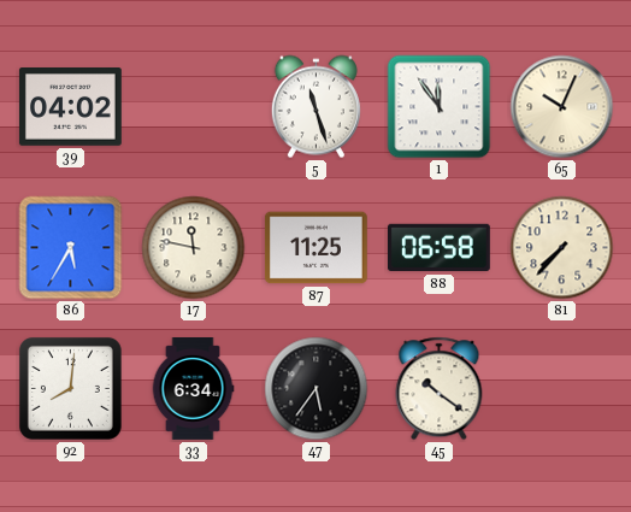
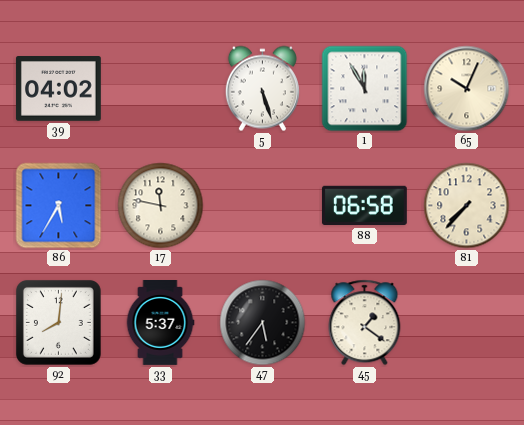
5: 11:27 -> 5:27 (262, 89)
1: 11:54 -> 11:55 (365, 89)
87: 11:25 -> none (315, 248)
33: 6:34 -> 5:37 (160, 323)
45: 10:21 -> 1:21 (365, 323)
